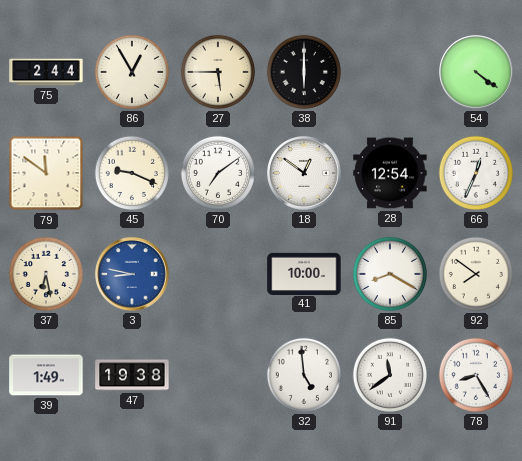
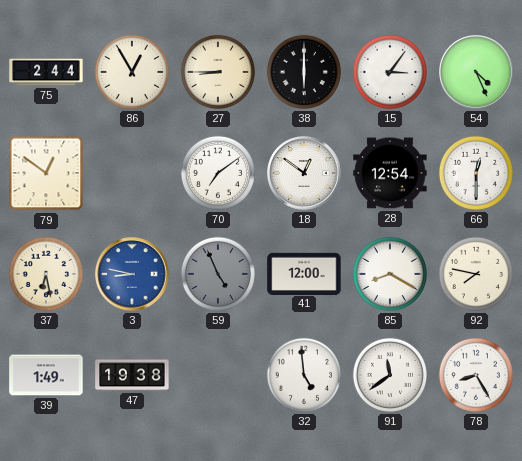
27: 5:45 -> 8:45 (218, 72)
15: none -> 3:06 (390, 72)
54: 4:21 -> 4:26 (476, 72)
79: 11:51 -> 12:51 (46, 173)
45: 9:19 -> none (132, 173)
66: 12:34 -> 12:30 (476, 173)
59: none -> 4:56 (218, 274)
41: 10:00 -> 12:00 (304, 273)
92: 7:51 -> 7:47 (476, 274)
